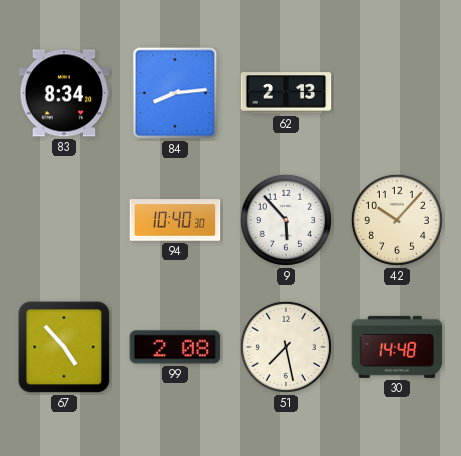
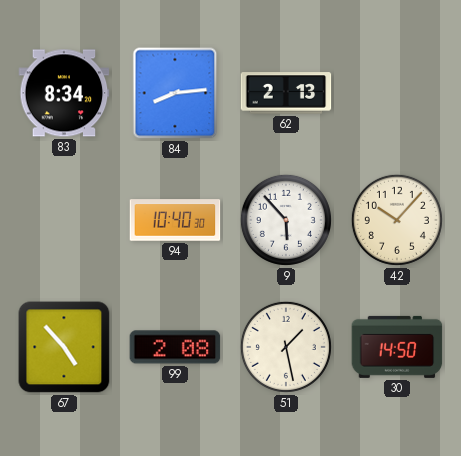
51: 7:28 -> 1:28 (286, 347)
30: 14:48 -> 14:50 (397, 347)
